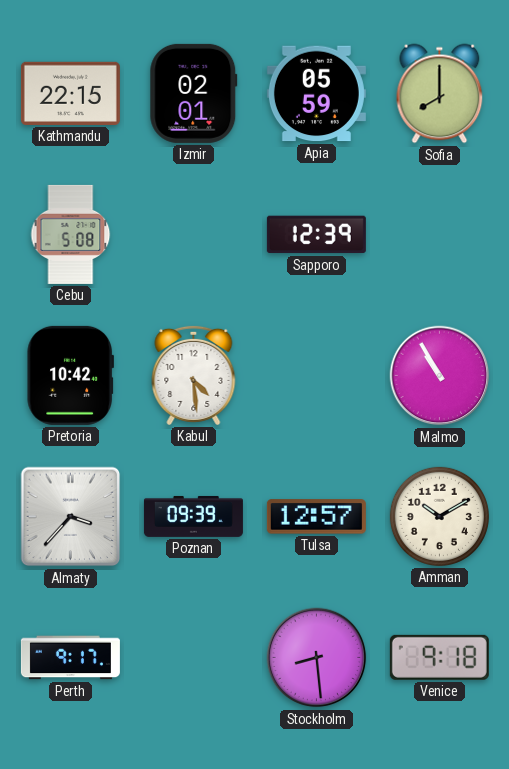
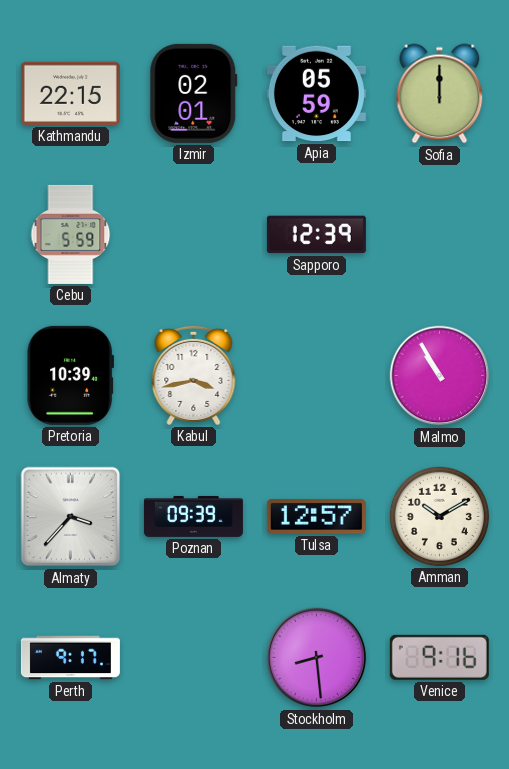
Sofia: 8:00 -> 12:00 (440, 94)
Cebu: 5:08 -> 5:59 (71, 234)
Pretoria: 10:42 -> 10:39 (70, 375)
Kabul: 4:29 -> 3:43 (194, 375)
Venice: 9:18 -> 9:16 (439, 657)
